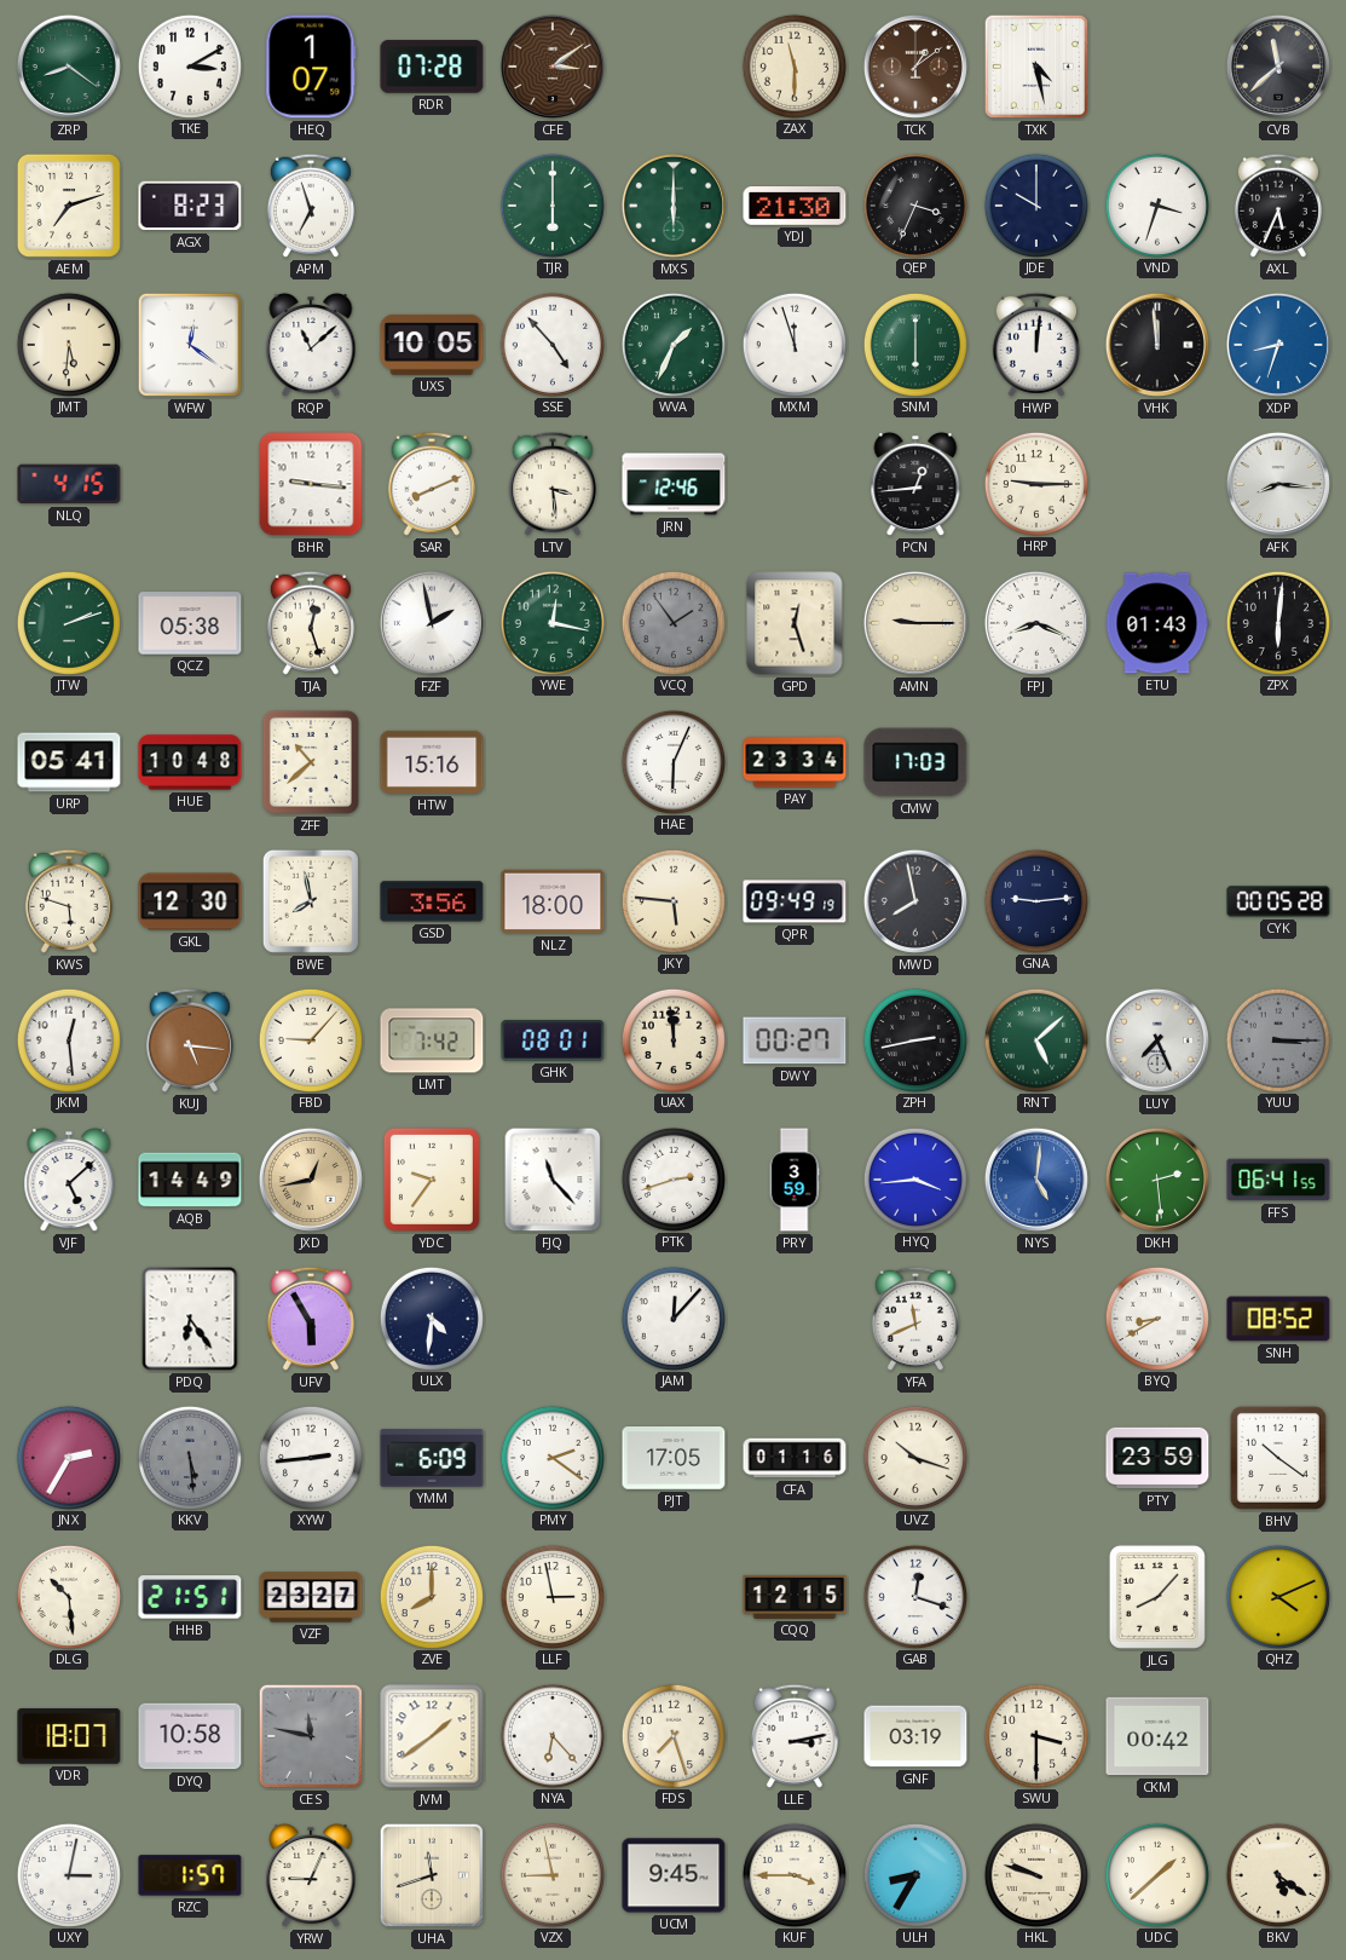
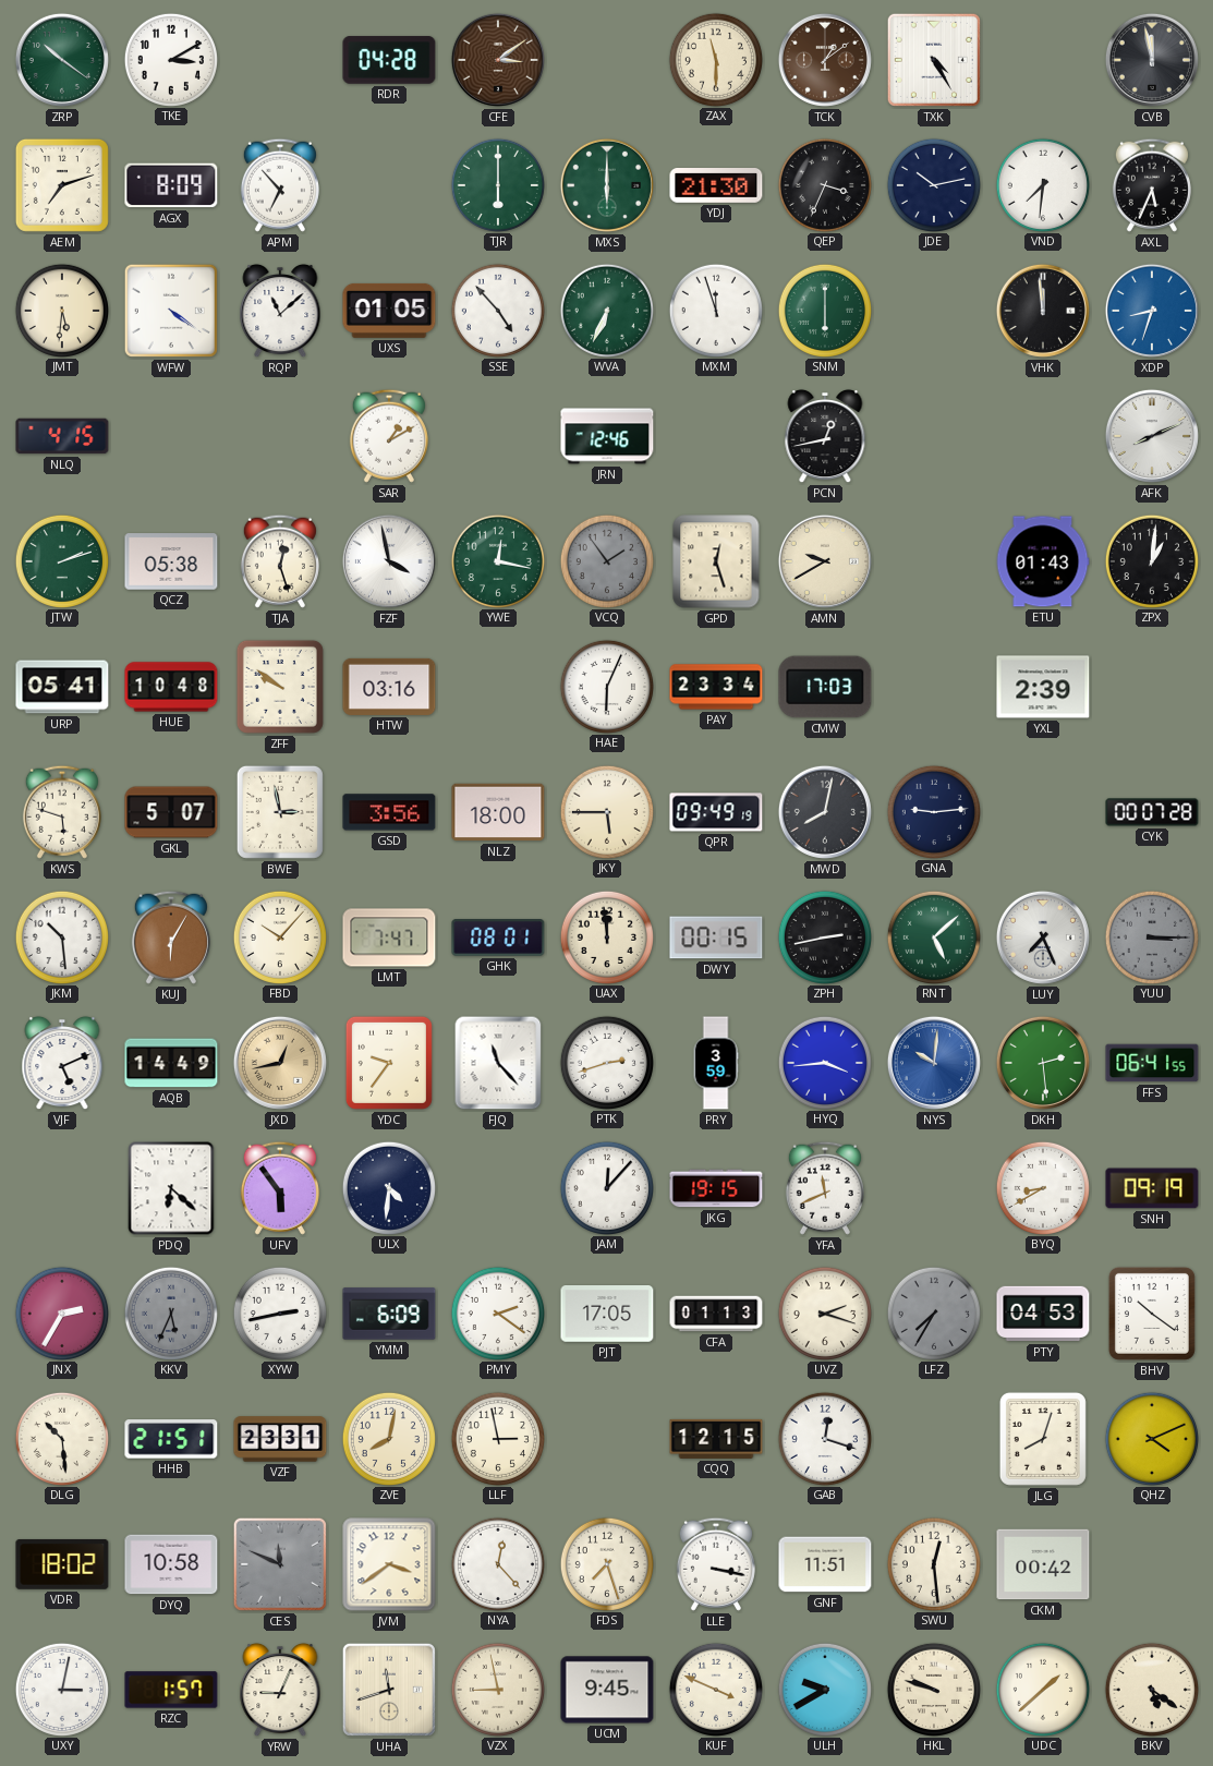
ZRP: 8:21 -> 10:21 (62, 60)
HEQ: 1:07 -> none (311, 67)
RDR: 07:28 -> 04:28 (389, 60)
TXK: 4:28 -> 4:25 (934, 60)
CVB: 11:38 -> 11:58 (1152, 60)
AGX: 8:23 -> 8:09 (171, 185)
APM: 6:57 -> 6:53 (280, 185)
JDE: 10:00 -> 10:13 (933, 184)
VND: 3:33 -> 7:31 (1042, 184)
WFW: 12:21 -> 4:21 (171, 311)
UXS: 10:05 -> 01:05 (389, 311)
WVA: 1:34 -> 6:34 (606, 310)
HWP: 12:01 -> none (1036, 345)
BHR: 9:16 -> none (311, 484)
SAR: 8:11 -> 1:10 (389, 436)
LTV: 3:29 -> none (553, 484)
PCN: 12:44 -> 12:43 (825, 436)
HRP: 9:15 -> none (1035, 483)
AFK: 8:16 -> 8:11 (1152, 436)
FZF: 1:58 -> 3:58 (389, 561)
AMN: 9:15 -> 9:40 (825, 561)
FPJ: 8:19 -> none (1036, 623)
ZPX: 6:01 -> 1:01 (1151, 560)
ZFF: 10:38 -> 9:51 (280, 687)
HTW: 15:16 -> 03:16 (389, 687)
YXL: none -> 2:39 (1043, 687)
GKL: 12:30 -> 5:07 (171, 812)
BWE: 7:58 -> 2:58 (280, 812)
JKY: 5:46 -> 5:45 (606, 811)
MWD: 7:58 -> 8:02 (825, 812)
CYK: 00:05 -> 00:07 (1152, 812)
JKM: 12:29 -> 10:29 (61, 936)
KUJ: 5:16 -> 6:05 (171, 938)
FBD: 9:07 -> 10:07 (279, 936)
LMT: 7:42 -> 7:47 (389, 938)
DWY: 00:27 -> 00:15 (716, 938)
VJF: 5:08 -> 5:11 (62, 1063)
NYS: 5:01 -> 10:01 (934, 1063)
PDQ: 6:24 -> 6:22 (171, 1188)
UFV: 5:55 -> 5:54 (280, 1188)
JKG: none -> 19:15 (716, 1188)
SNH: 08:52 -> 09:19 (1152, 1188)
KKV: 5:29 -> 5:34 (170, 1313)
XYW: 2:44 -> 2:43 (279, 1313)
CFA: 01:16 -> 01:13 (716, 1314)
UVZ: 10:18 -> 2:18 (824, 1313)
LFZ: none -> 7:35 (933, 1313)
PTY: 23:59 -> 04:53 (1043, 1314)
VZF: 23:27 -> 23:31 (280, 1439)
ZVE: 8:00 -> 8:02 (388, 1438)
JLG: 8:07 -> 8:03 (1043, 1439)
VDR: 18:07 -> 18:02 (62, 1564)
CES: 11:47 -> 11:49 (280, 1564)
JVM: 1:39 -> 3:39 (389, 1564)
NYA: 6:23 -> 12:23 (497, 1563)
LLE: 3:13 -> 3:17 (716, 1564)
GNF: 03:19 -> 11:51 (825, 1564)
SWU: 3:30 -> 12:29 (933, 1563)
KUF: 3:45 -> 3:49 (715, 1689)
ULH: 8:35 -> 9:40 (824, 1689)
